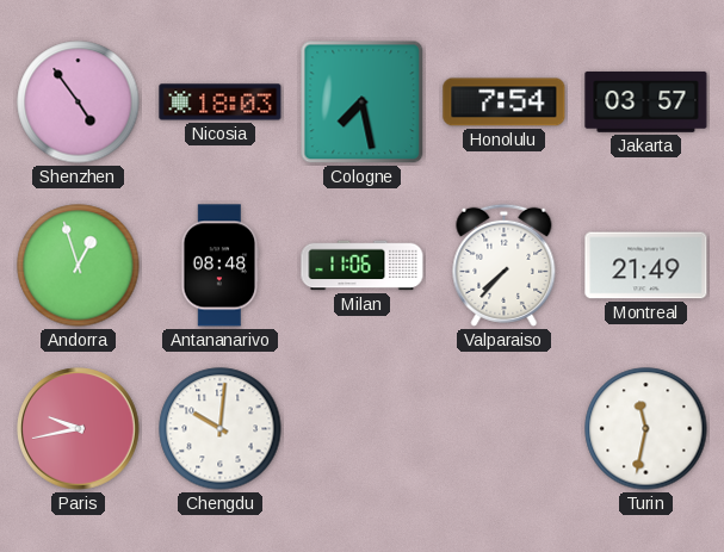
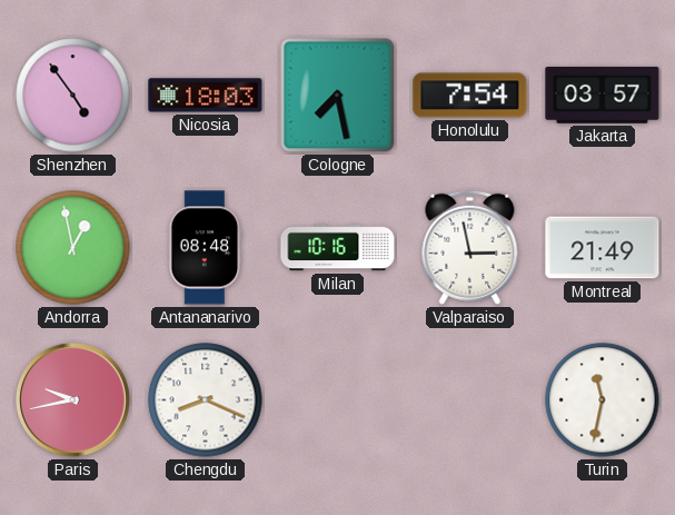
Andorra: 12:57 -> 12:58 (73, 248)
Milan: 11:06 -> 10:16 (338, 248)
Valparaiso: 7:37 -> 2:58 (470, 247)
Chengdu: 10:01 -> 8:19 (206, 400)
